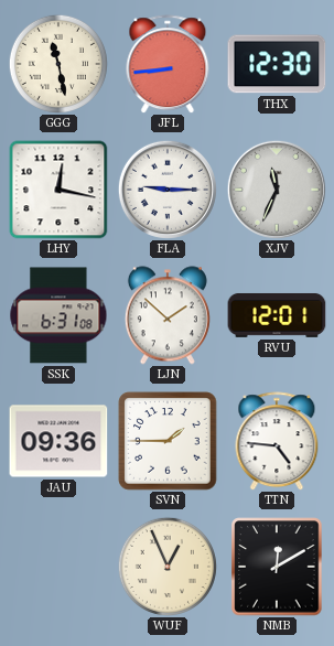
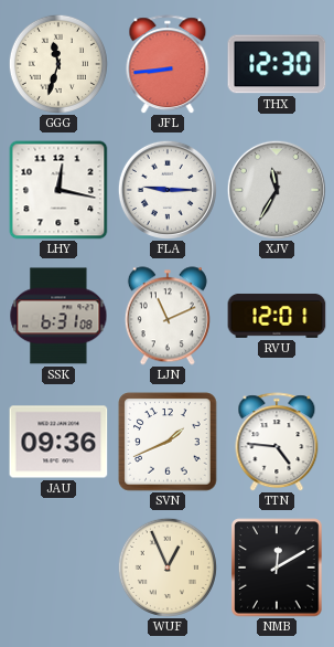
GGG: 11:28 -> 11:33 (58, 64)
XJV: 11:34 -> 11:35 (277, 190)
LJN: 1:52 -> 11:11 (168, 316)
SVN: 1:45 -> 1:41 (168, 442)
